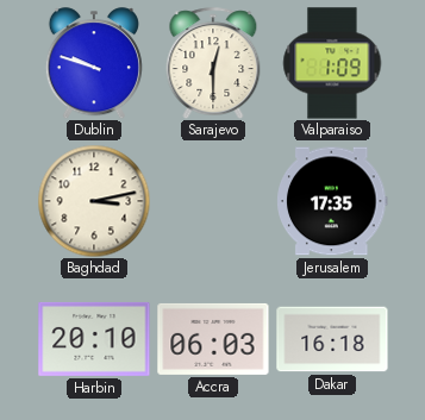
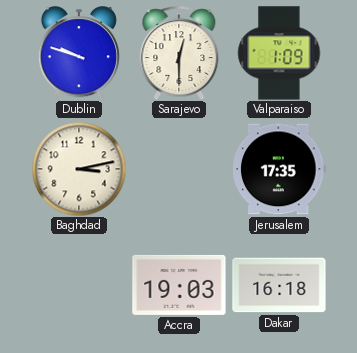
Harbin: 20:10 -> none (94, 339)
Accra: 06:03 -> 19:03 (179, 285)
